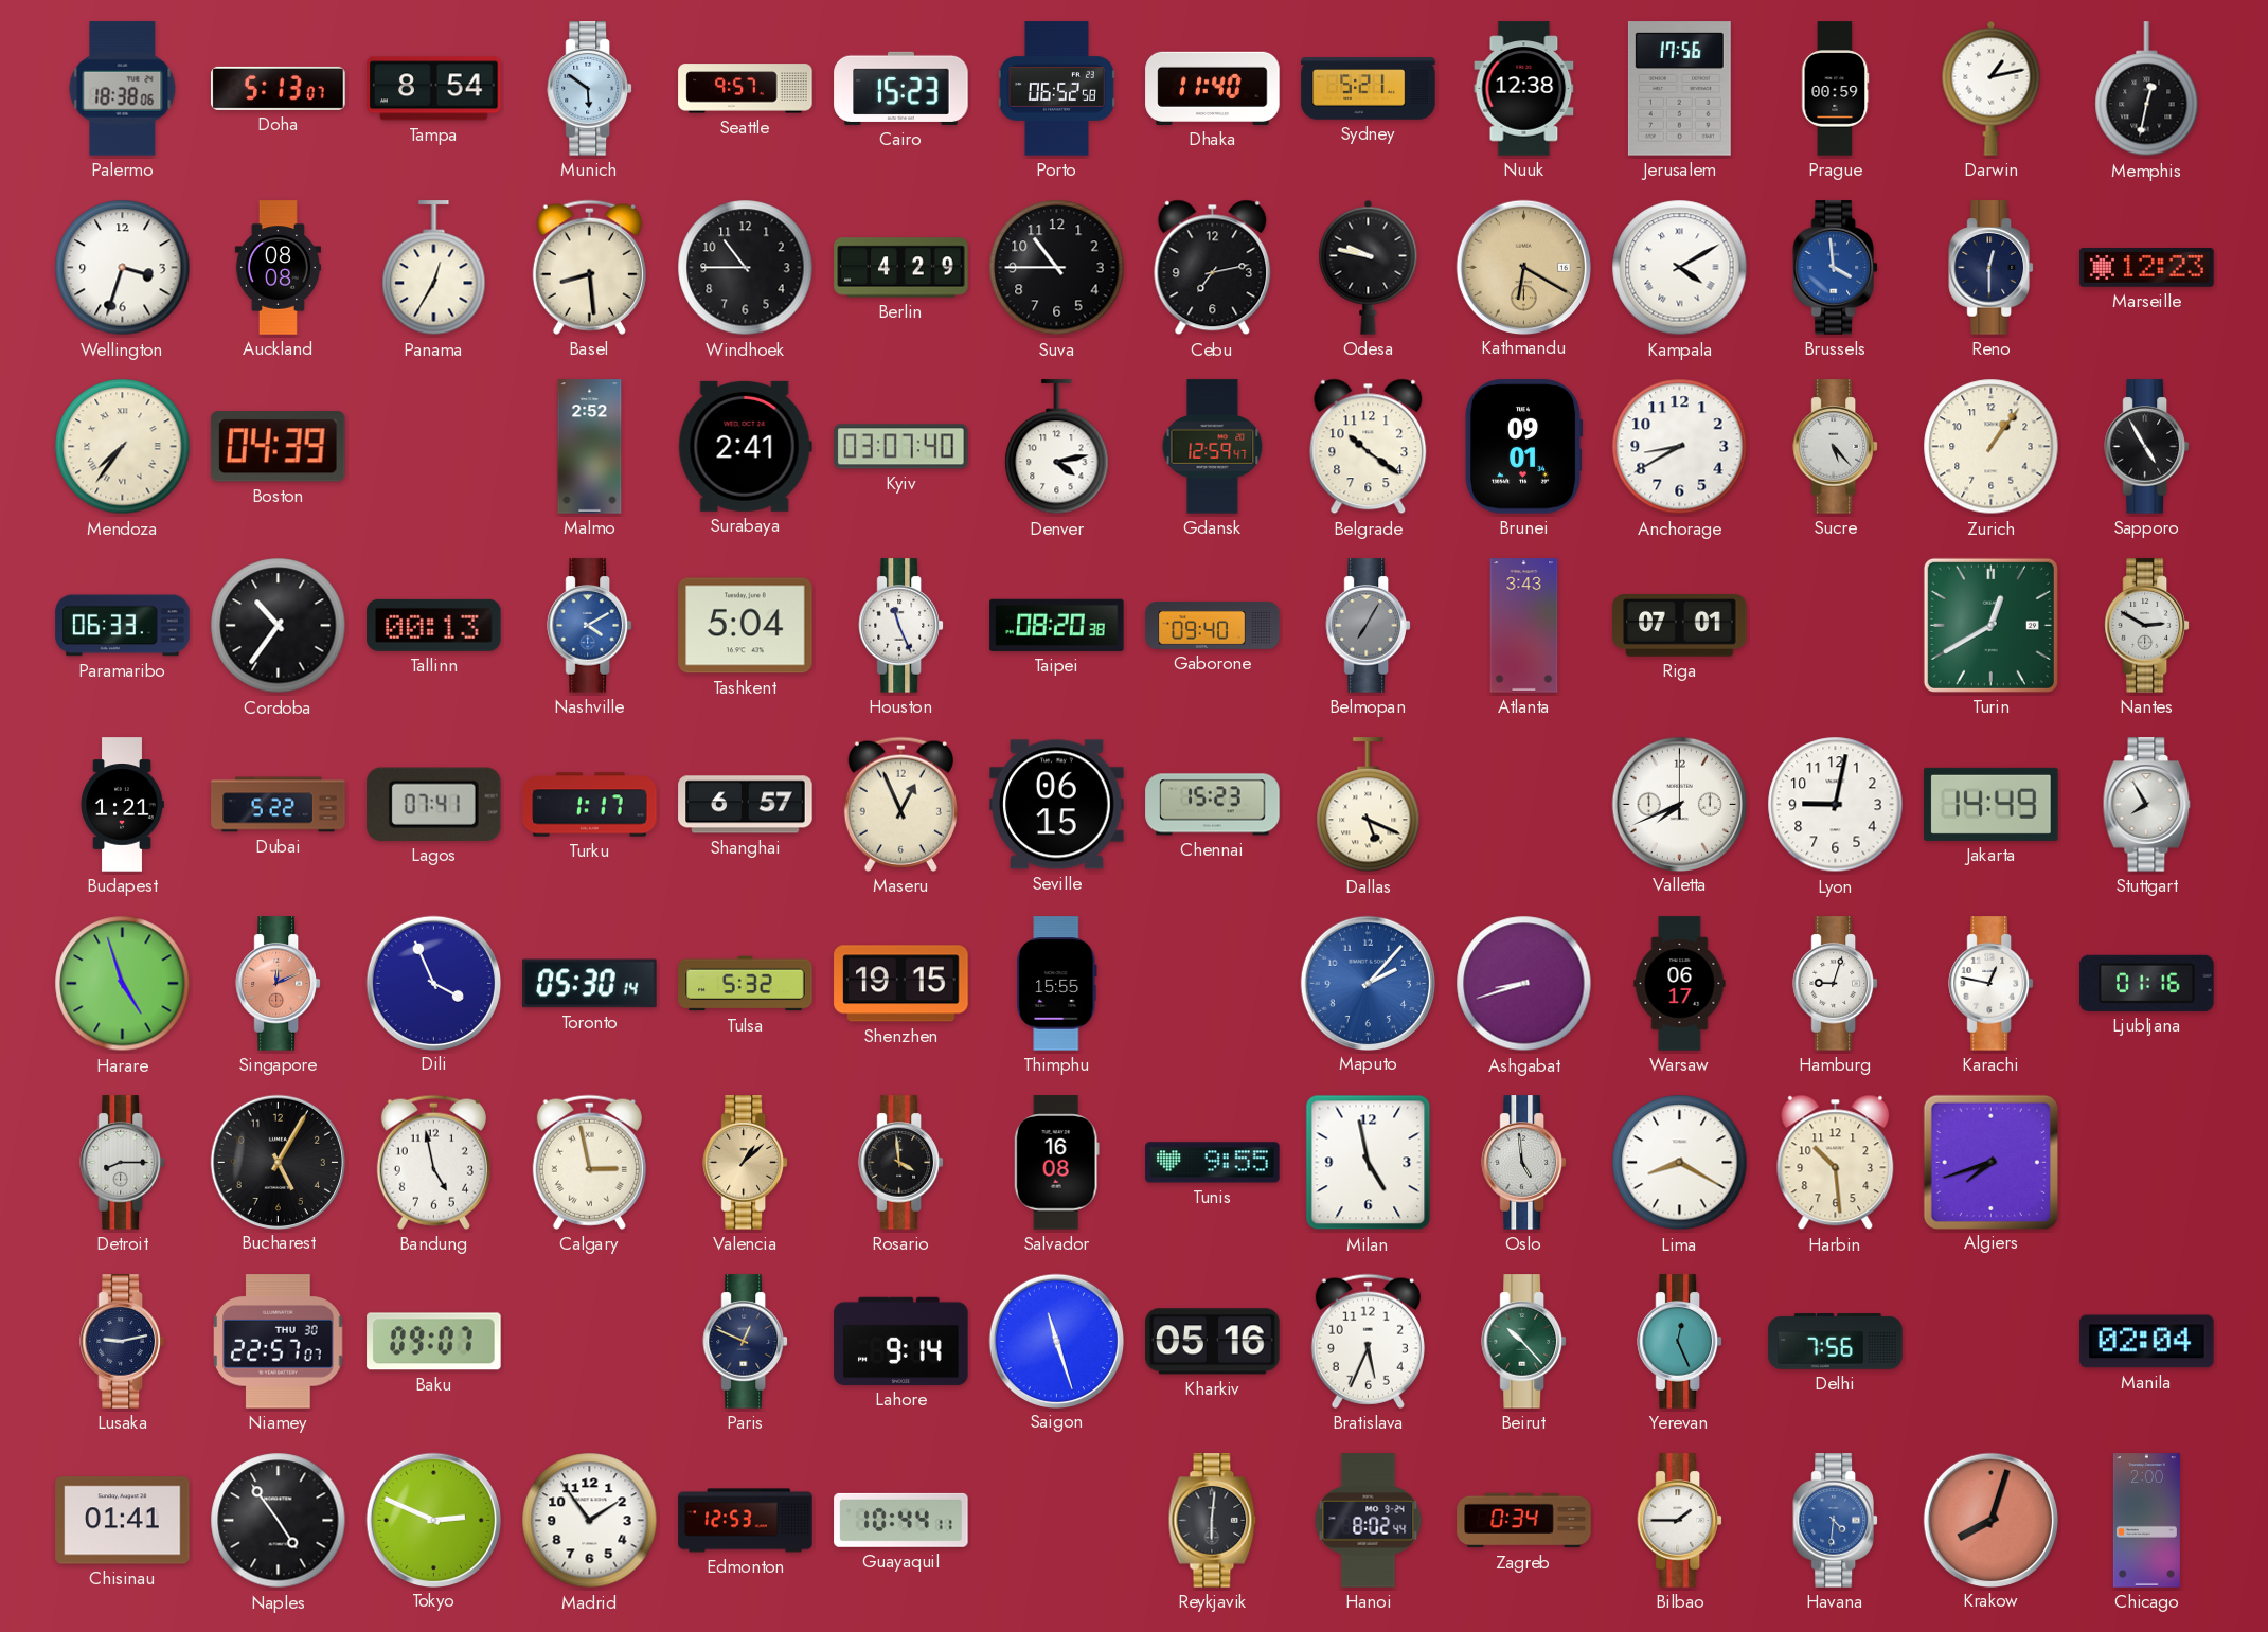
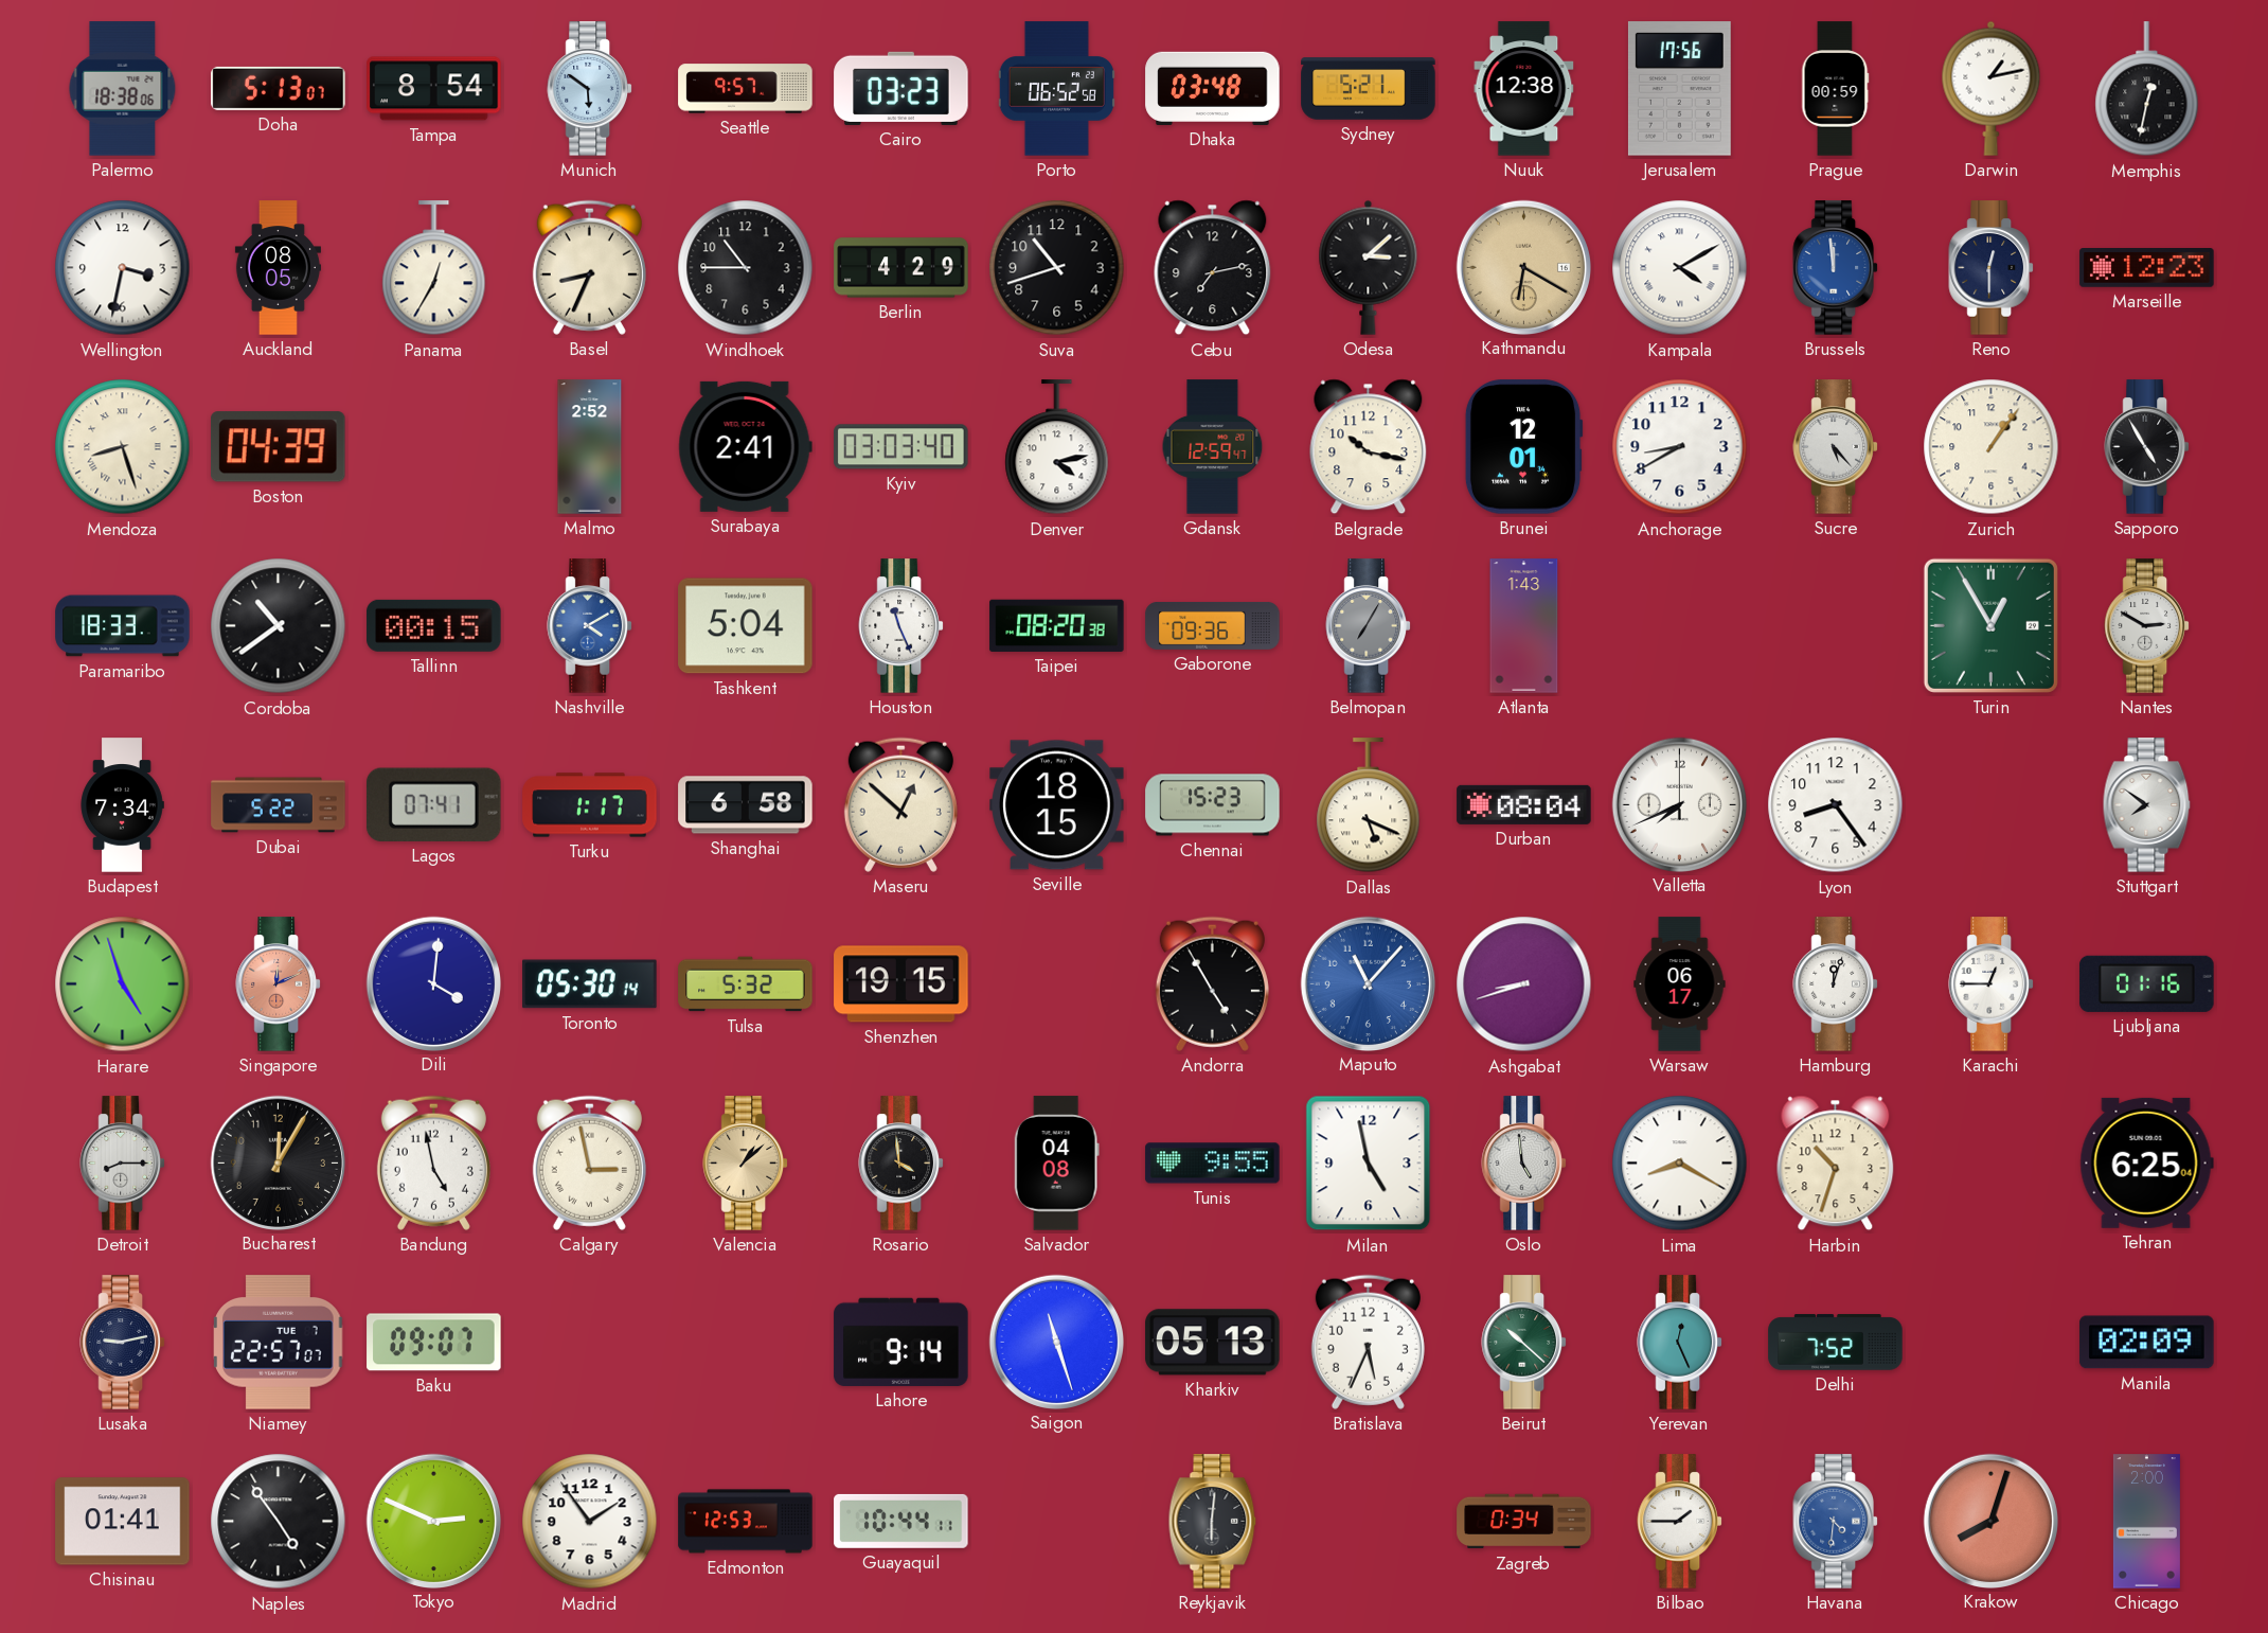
Cairo: 15:23 -> 03:23 (901, 88)
Dhaka: 11:40 -> 03:48 (1213, 88)
Wellington: 3:33 -> 3:32 (123, 268)
Auckland: 08:08 -> 08:05 (278, 268)
Basel: 8:29 -> 8:34 (589, 267)
Suva: 10:45 -> 10:42 (1057, 268)
Odesa: 9:47 -> 3:08 (1369, 267)
Brussels: 3:59 -> 11:59 (1835, 268)
Mendoza: 7:36 -> 8:27 (123, 447)
Kyiv: 03:07 -> 03:03 (901, 447)
Belgrade: 10:21 -> 10:17 (1369, 447)
Brunei: 09:01 -> 12:01 (1523, 447)
Paramaribo: 06:33 -> 18:33 (123, 626)
Cordoba: 10:36 -> 10:39 (279, 626)
Tallinn: 00:13 -> 00:15 (434, 625)
Gaborone: 09:40 -> 09:36 (1213, 626)
Atlanta: 3:43 -> 1:43 (1524, 626)
Riga: 07:01 -> none (1680, 626)
Turin: 12:40 -> 12:55 (1990, 625)
Budapest: 1:21 -> 7:34 (122, 805)
Shanghai: 6:57 -> 6:58 (746, 805)
Maseru: 12:56 -> 12:52 (900, 804)
Seville: 06:15 -> 18:15 (1057, 805)
Durban: none -> 08:04 (1524, 804)
Lyon: 9:02 -> 8:24 (1836, 805)
Jakarta: 14:49 -> none (1992, 804)
Stuttgart: 7:55 -> 7:51 (2147, 805)
Dili: 3:56 -> 4:01 (433, 983)
Thimphu: 15:55 -> none (1057, 984)
Andorra: none -> 4:55 (1212, 983)
Maputo: 2:07 -> 11:07 (1368, 983)
Hamburg: 9:03 -> 12:03 (1835, 984)
Karachi: 12:47 -> 12:45 (1990, 984)
Bucharest: 5:05 -> 12:05 (278, 1162)
Salvador: 16:08 -> 04:08 (1056, 1164)
Harbin: 10:29 -> 10:33 (1836, 1164)
Algiers: 7:42 -> none (1990, 1162)
Tehran: none -> 6:25 (2146, 1162)
Niamey date: THU 30 -> TUE 7 (279, 1343)
Paris: 12:49 -> none (745, 1342)
Kharkiv: 05:16 -> 05:13 (1213, 1343)
Beirut: 10:23 -> 10:22 (1523, 1343)
Delhi: 7:56 -> 7:52 (1836, 1343)
Manila: 02:04 -> 02:09 (2147, 1343)
Hanoi: 8:02 -> none (1369, 1521)
